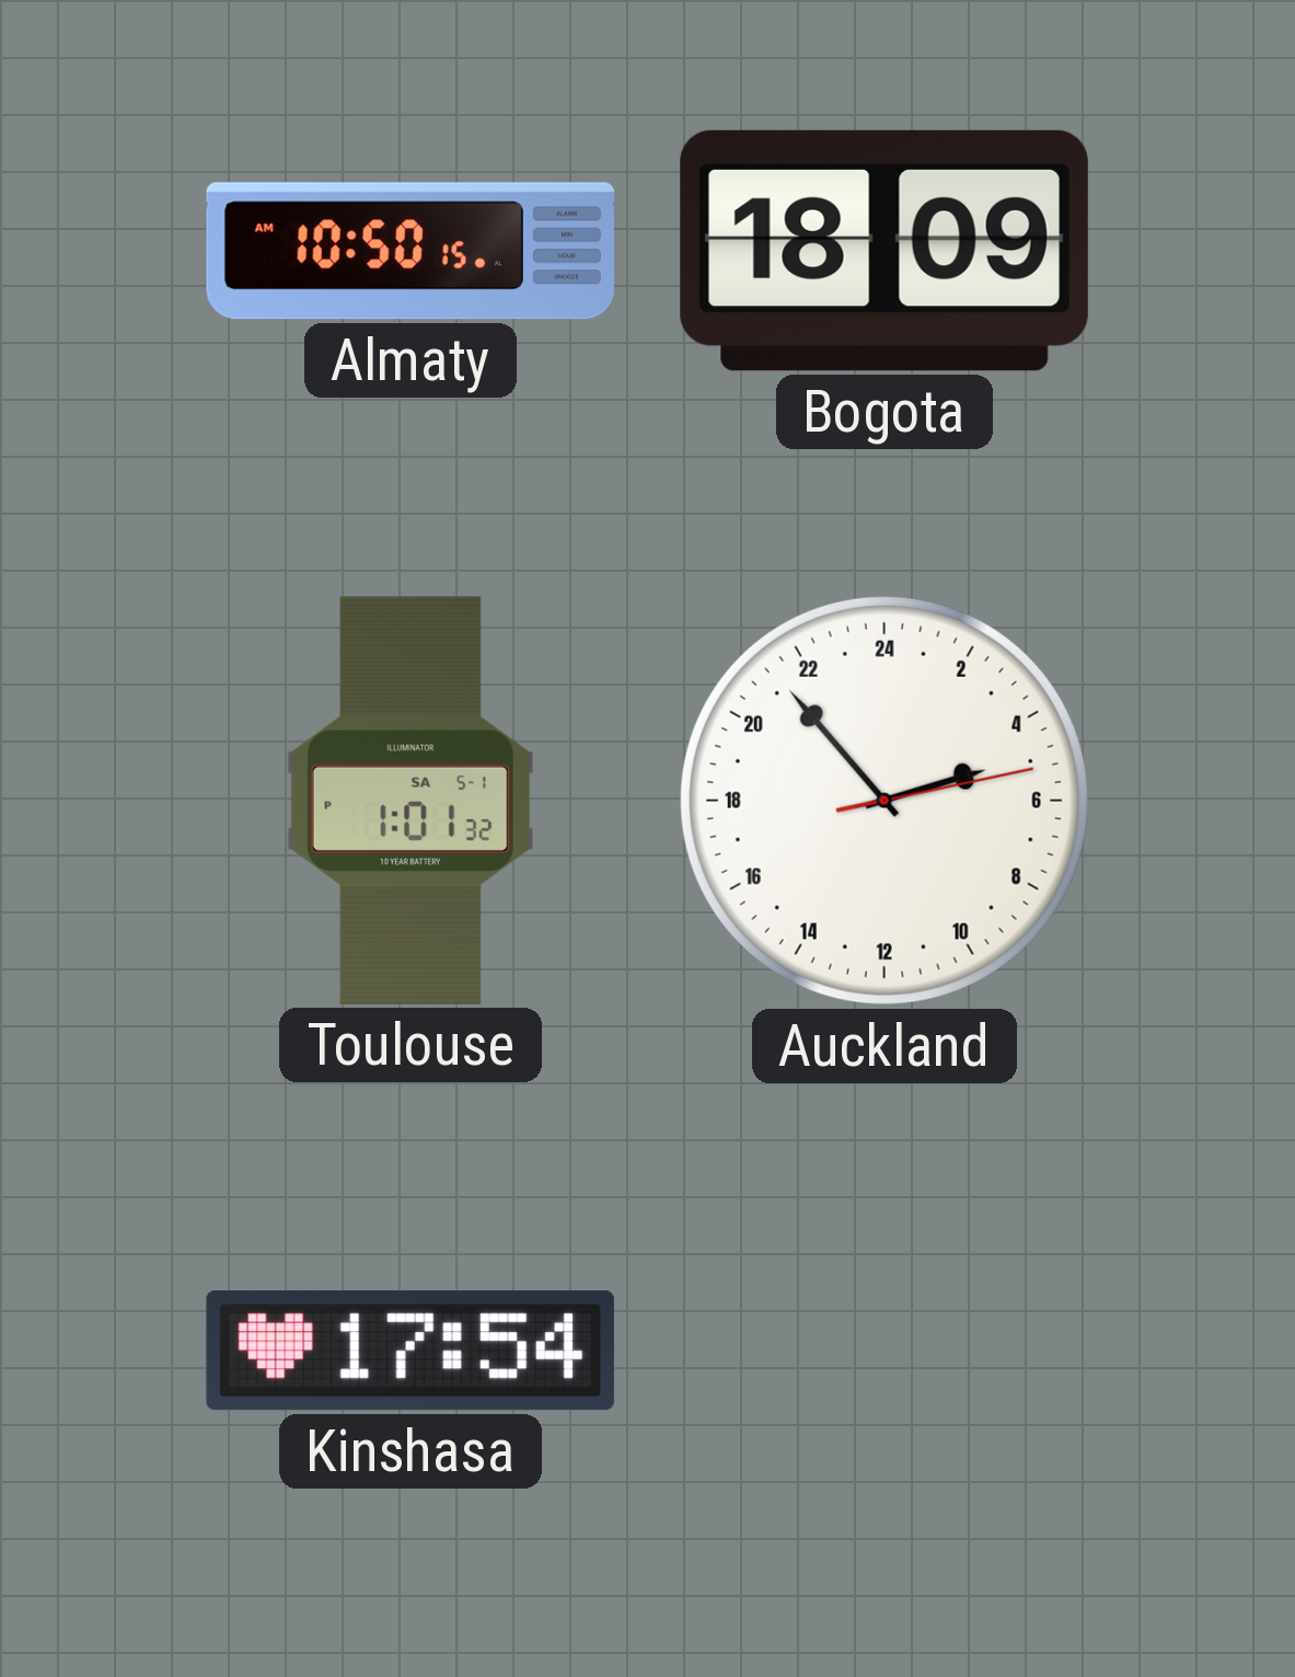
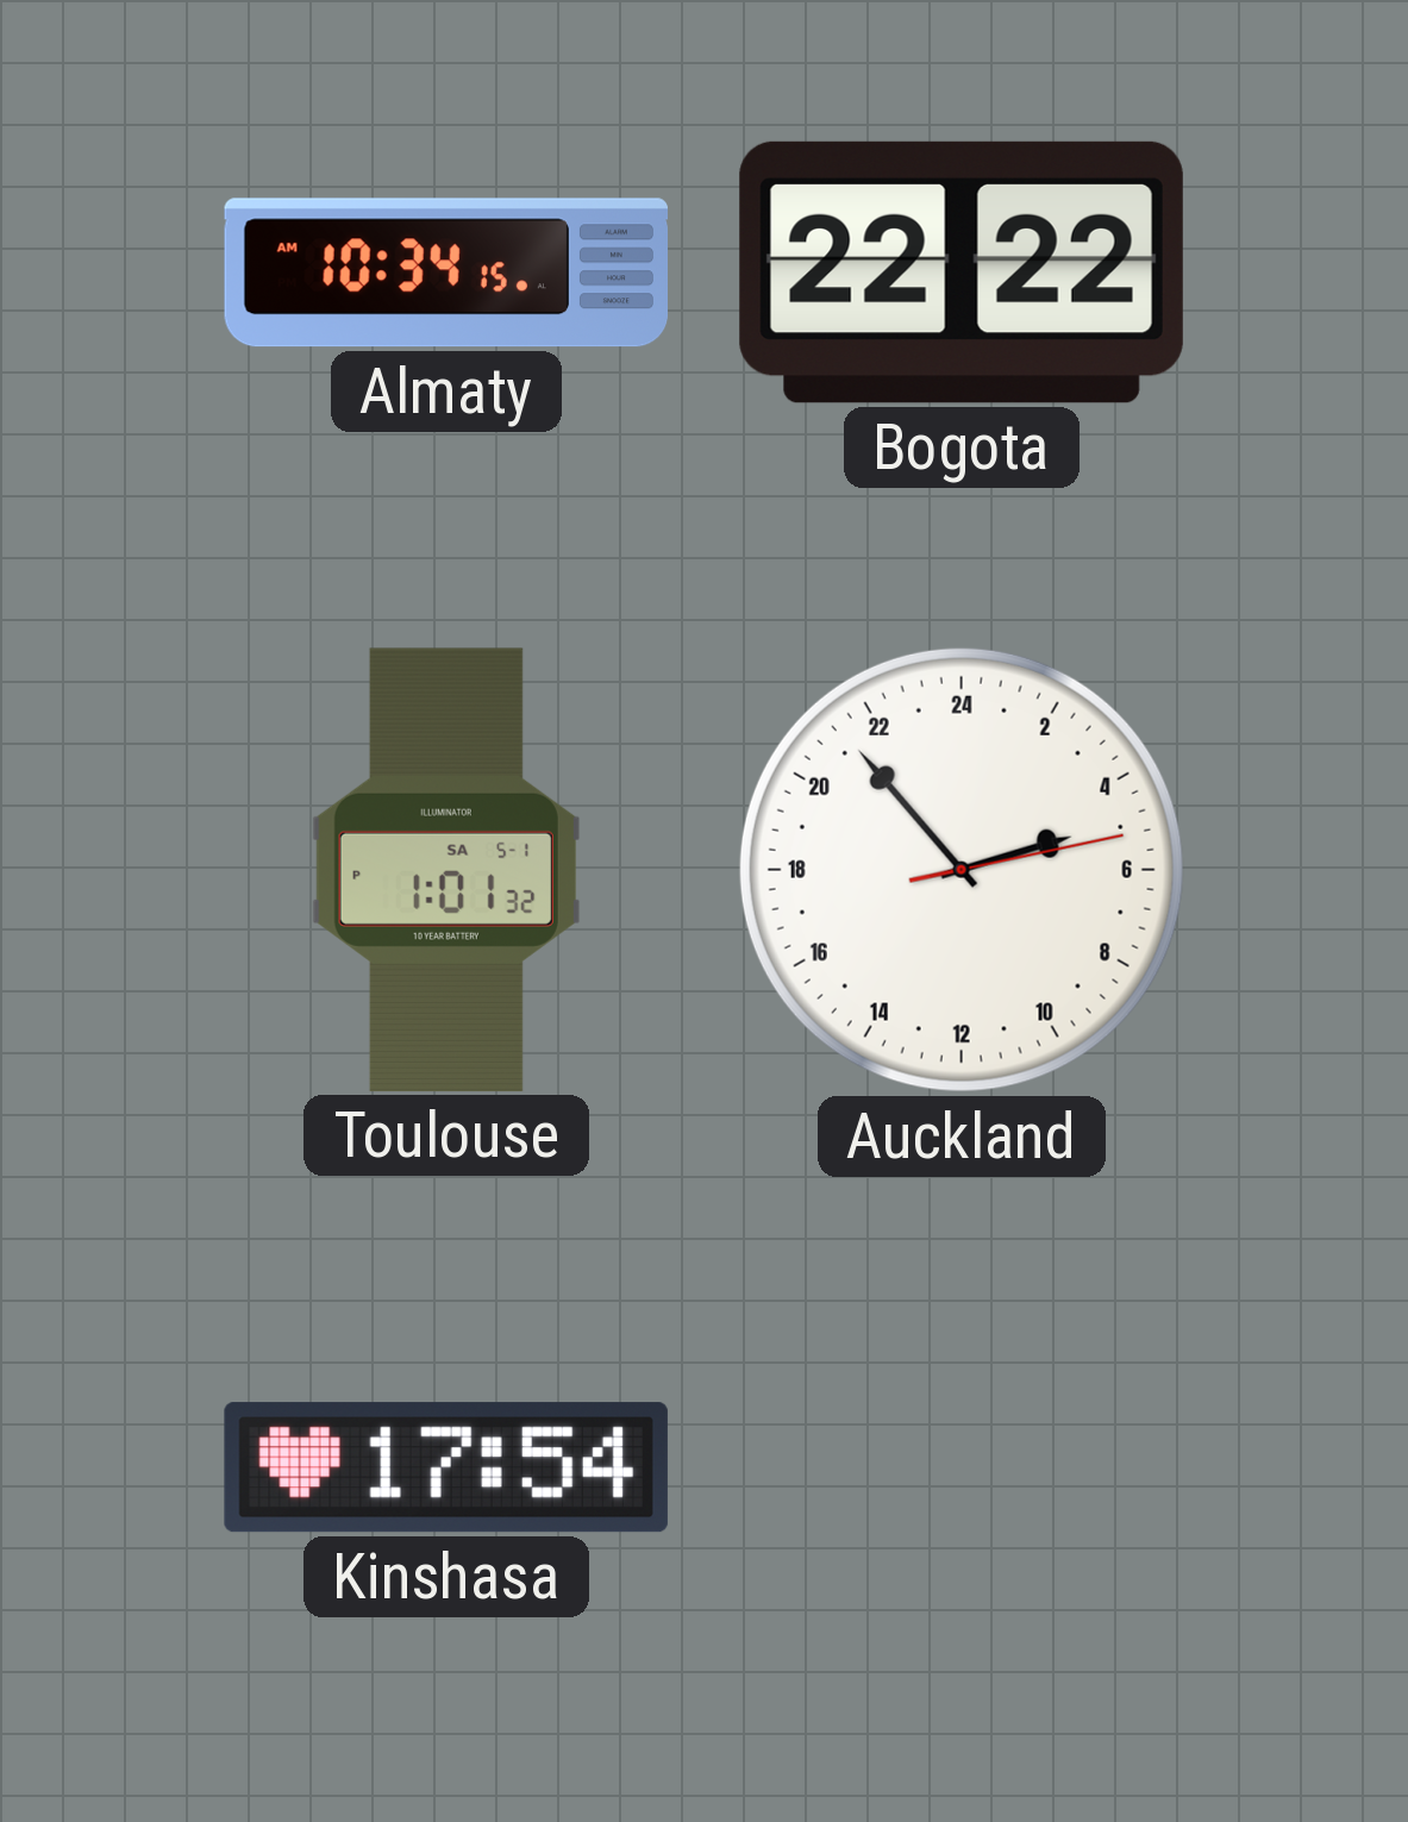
Almaty: 10:50 -> 10:34 (445, 273)
Bogota: 18:09 -> 22:22 (962, 273)
